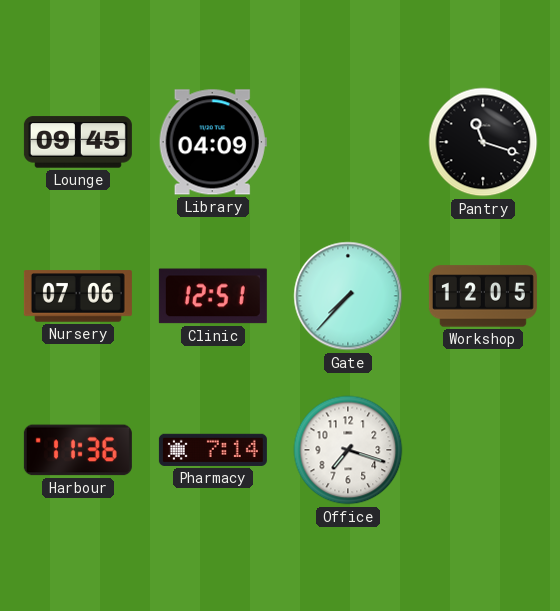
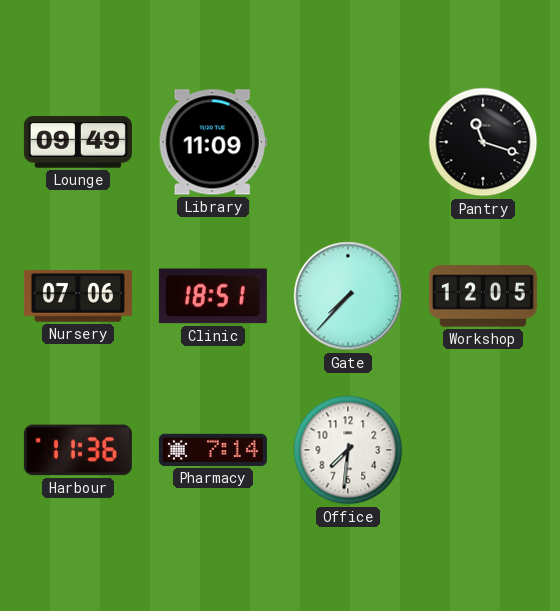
Lounge: 09:45 -> 09:49 (78, 142)
Library: 04:09 -> 11:09 (213, 142)
Clinic: 12:51 -> 18:51 (213, 296)
Office: 7:18 -> 7:31 (348, 450)
